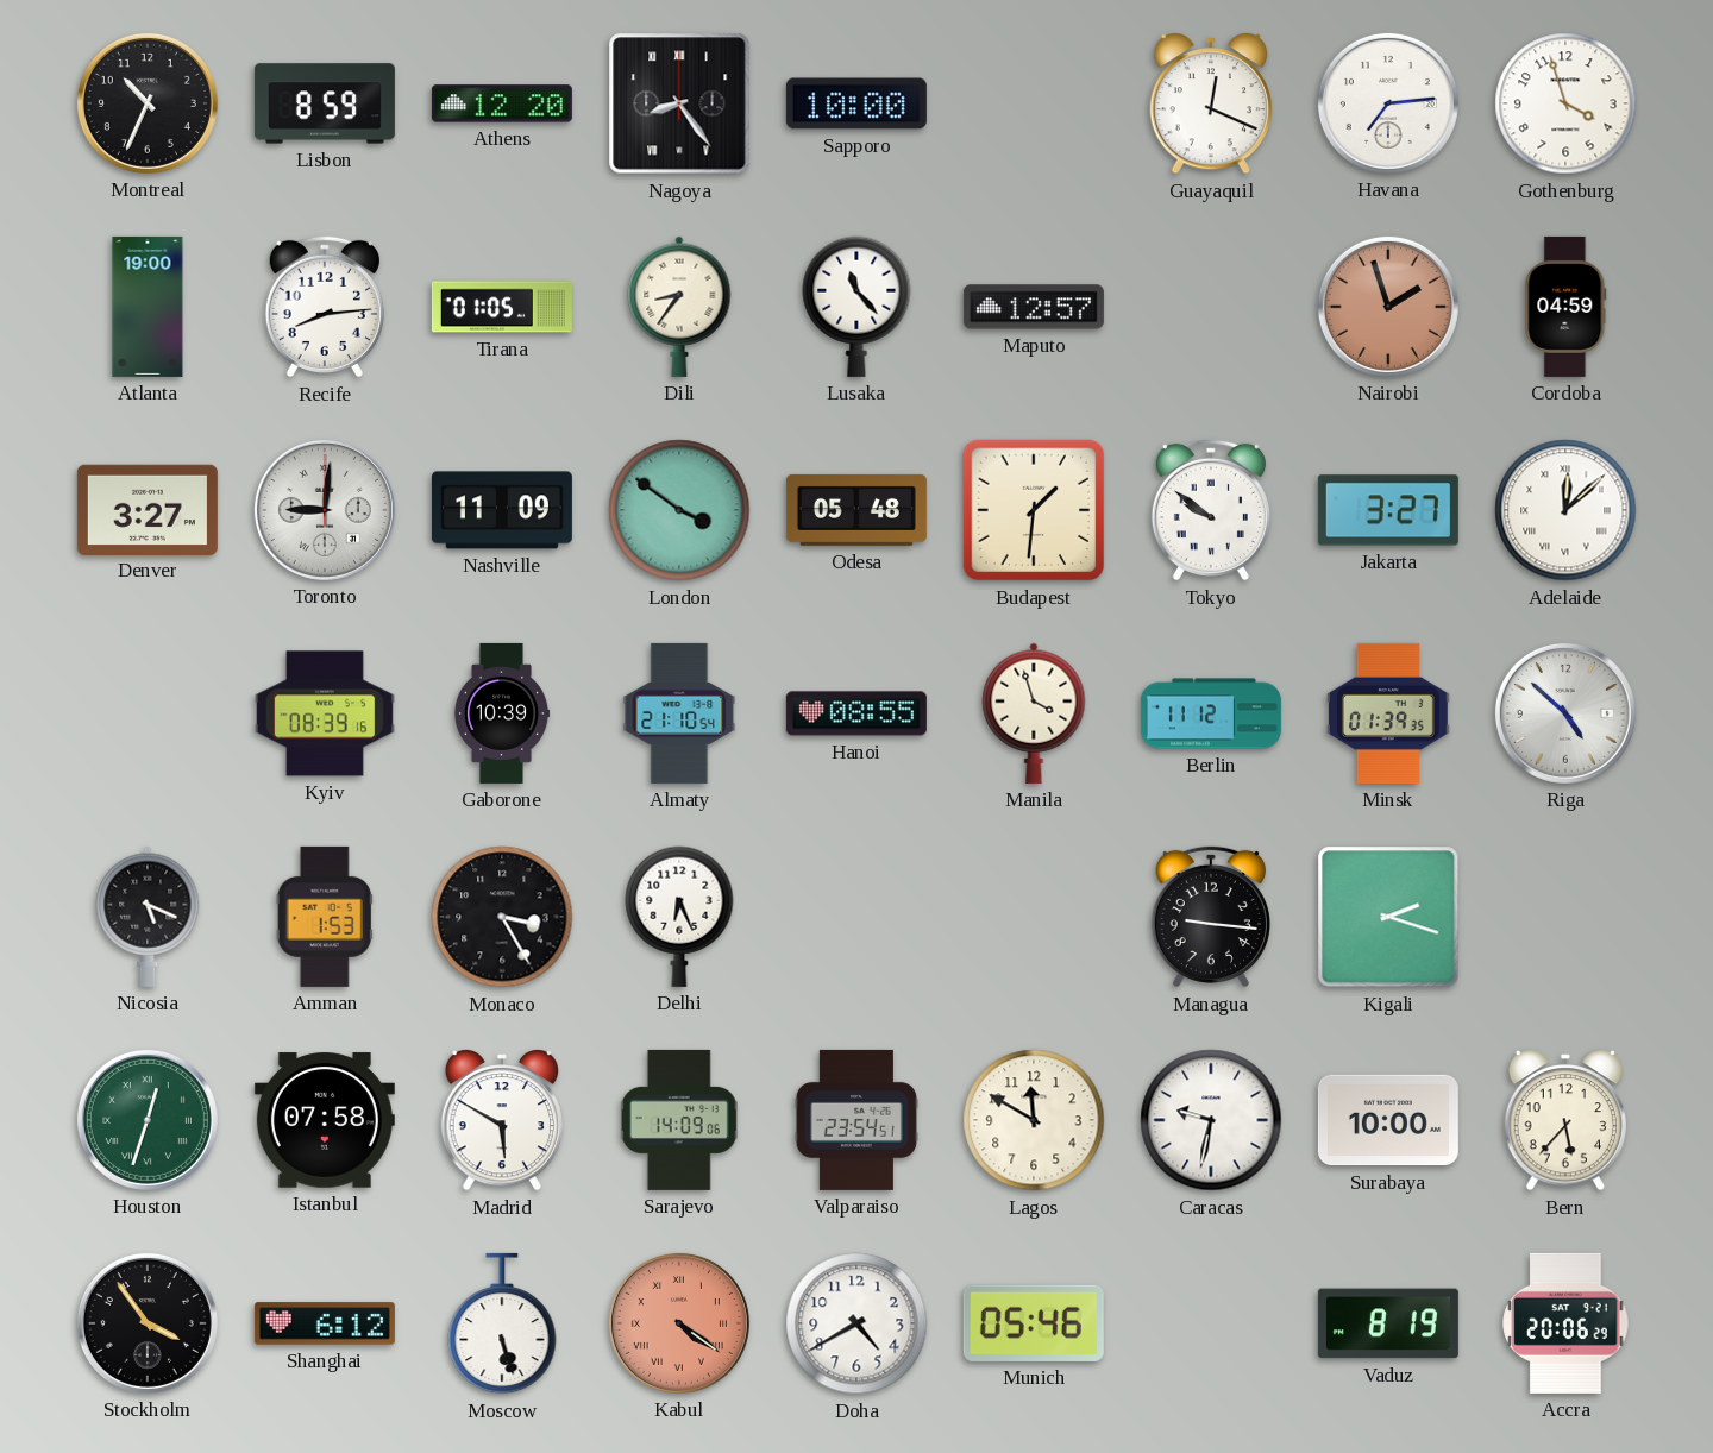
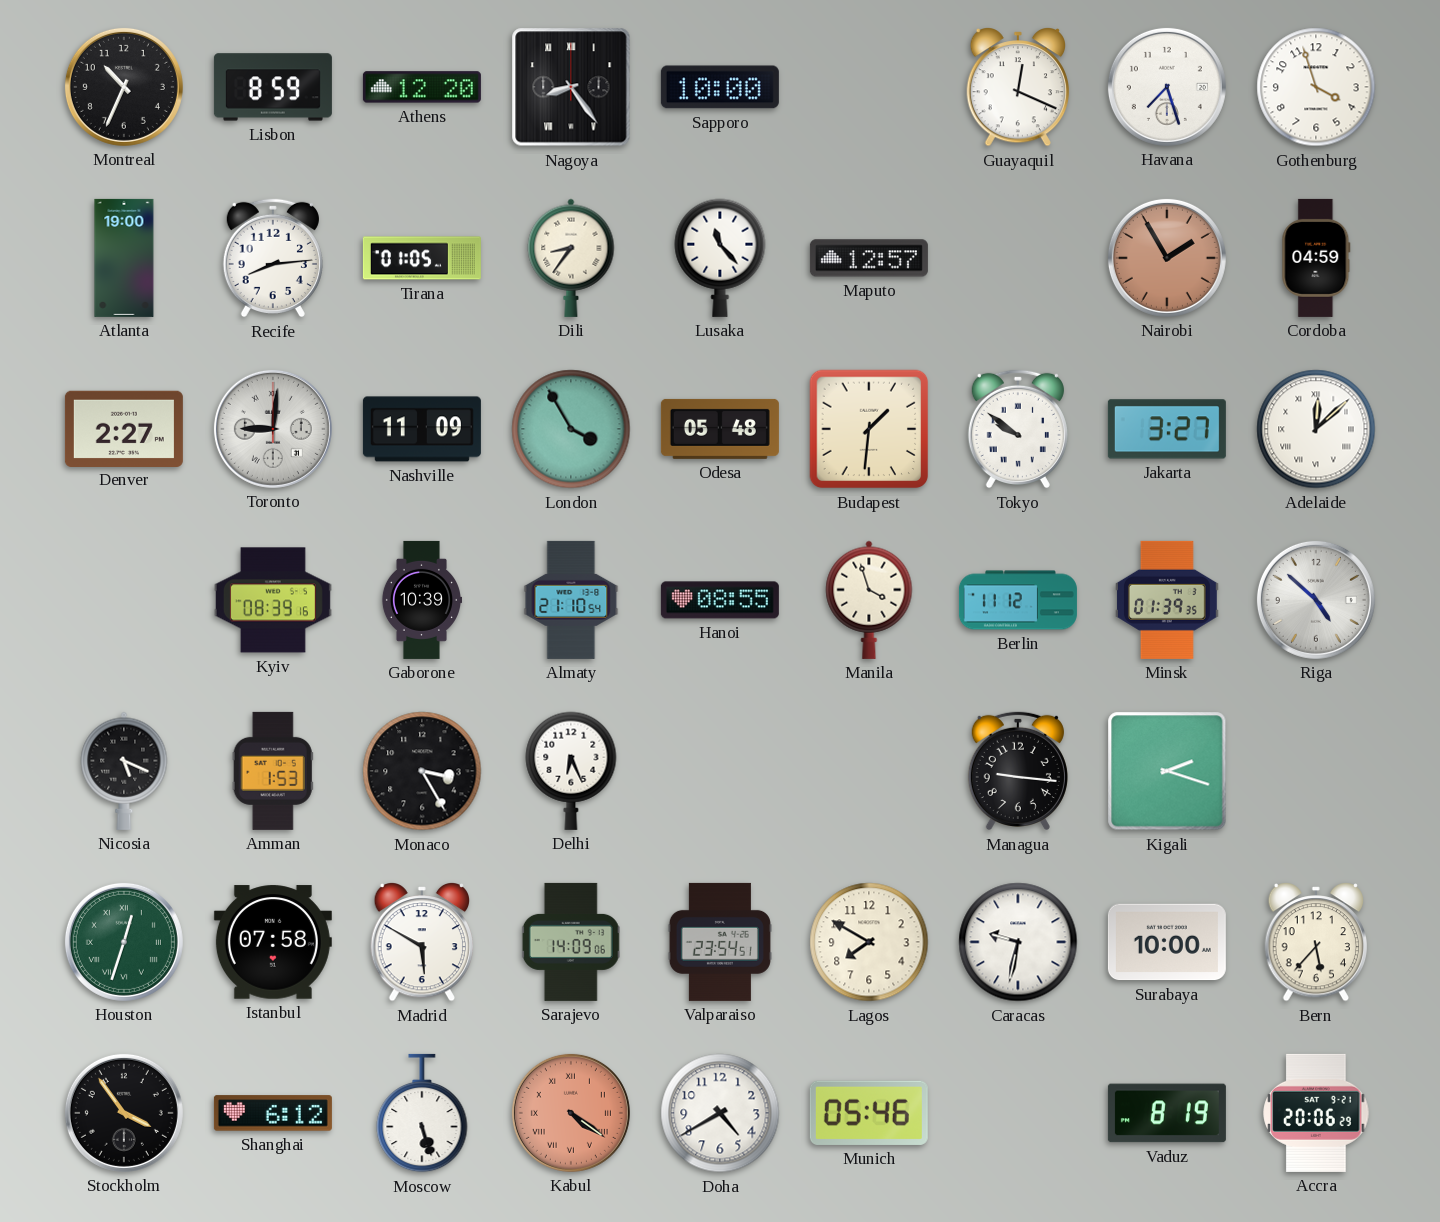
Havana: 7:14 -> 7:27 (1167, 87)
Nairobi: 1:57 -> 1:55 (1167, 258)
Denver: 3:27 -> 2:27 (124, 428)
London: 3:51 -> 3:55 (571, 429)
Lagos: 11:50 -> 7:50 (869, 942)
